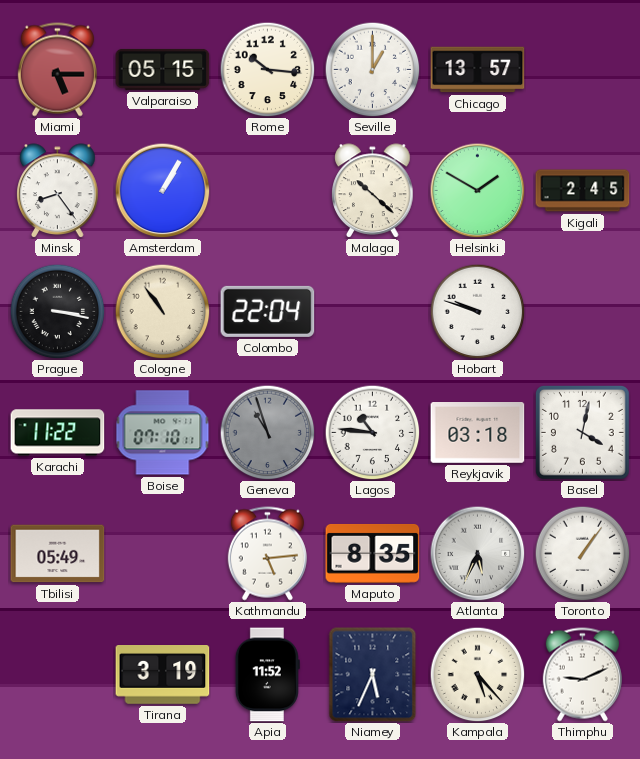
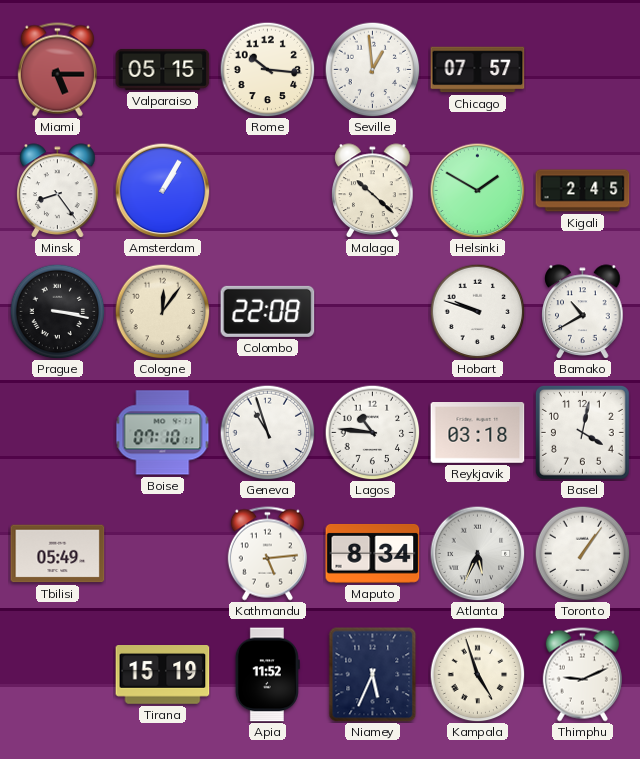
Seville: 1:00 -> 12:59 (372, 69)
Chicago: 13:57 -> 07:57 (478, 70)
Cologne: 10:54 -> 12:06 (162, 311)
Colombo: 22:04 -> 22:08 (268, 311)
Bamako: none -> 10:40 (583, 312)
Karachi: 11:22 -> none (58, 433)
Geneva dial: grey -> white (267, 432)
Maputo: 8:35 -> 8:34 (373, 553)
Tirana: 3:19 -> 15:19 (163, 675)
Kampala: 5:23 -> 4:57 (477, 674)
